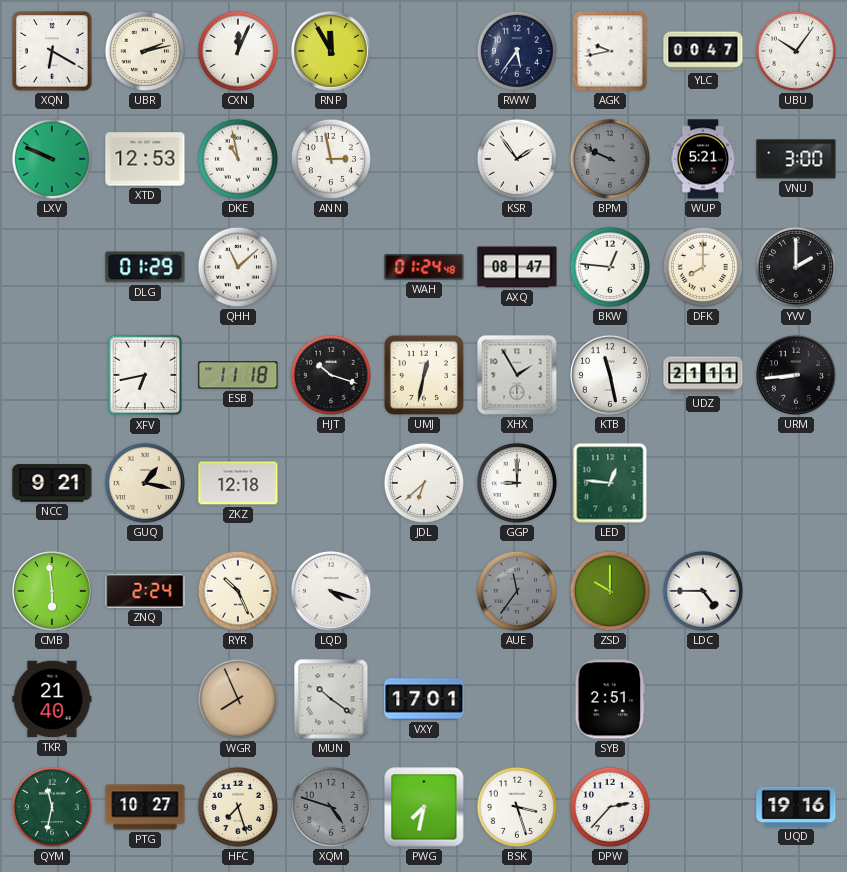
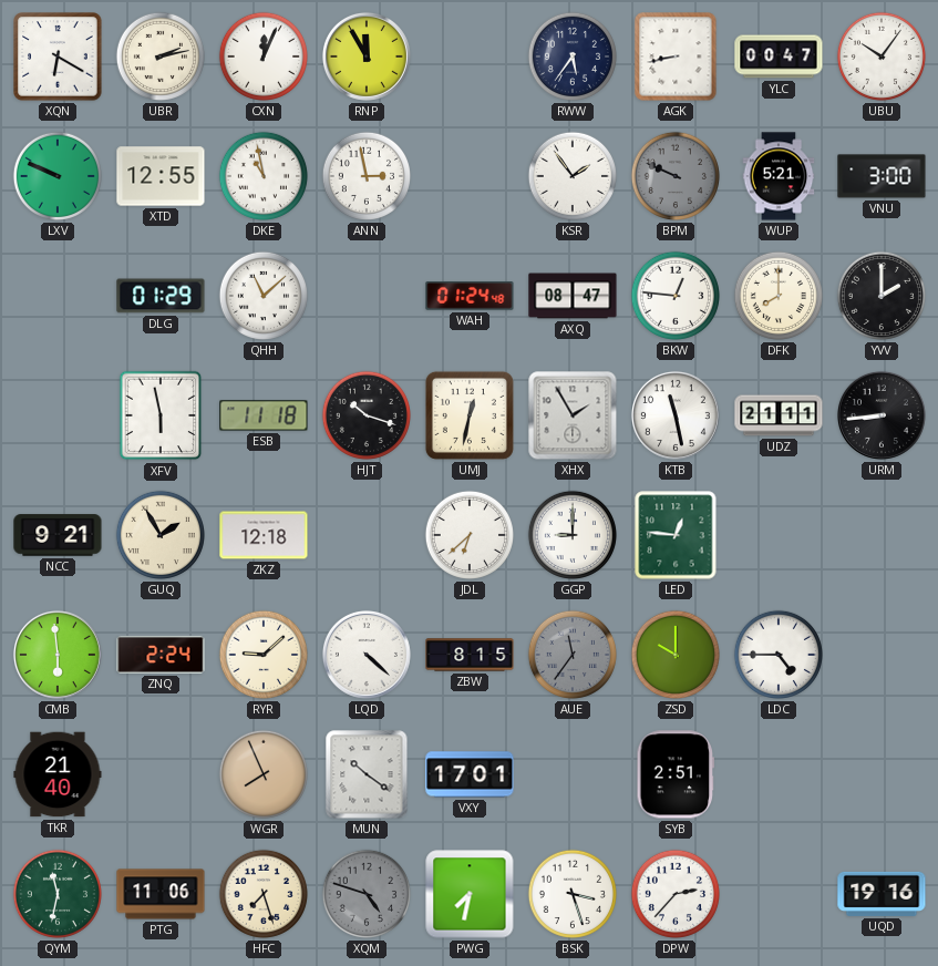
AGK: 9:43 -> 8:43 (676, 56)
XTD: 12:53 -> 12:55 (161, 176)
XFV: 6:43 -> 5:58 (161, 415)
GUQ: 1:17 -> 1:55 (161, 535)
RYR: 10:26 -> 9:08 (264, 655)
LQD: 4:18 -> 4:22 (367, 655)
ZBW: none -> 8:15 (470, 655)
PTG: 10:27 -> 11:06 (161, 894)
